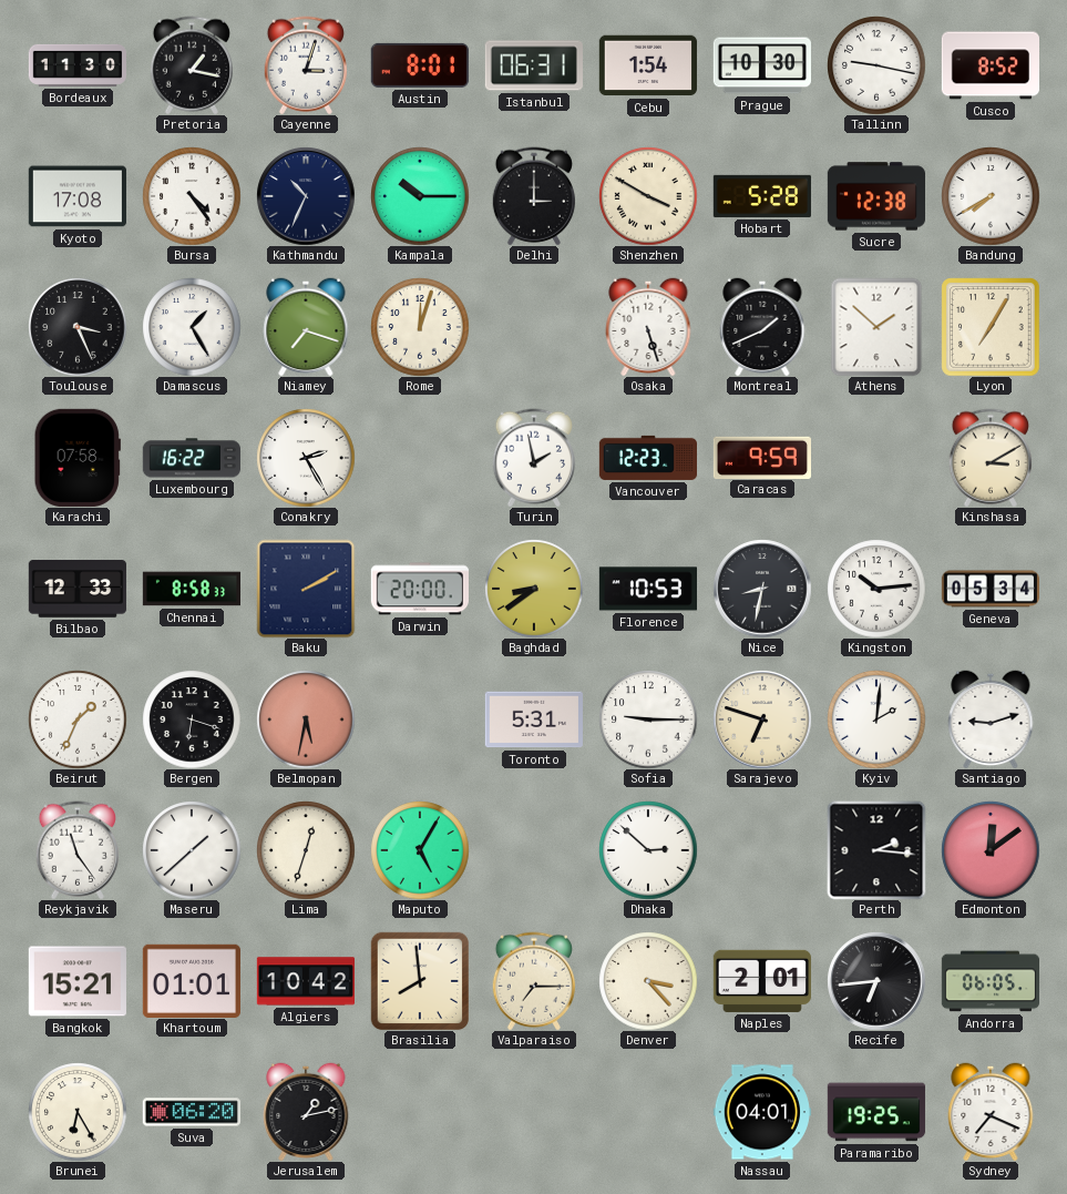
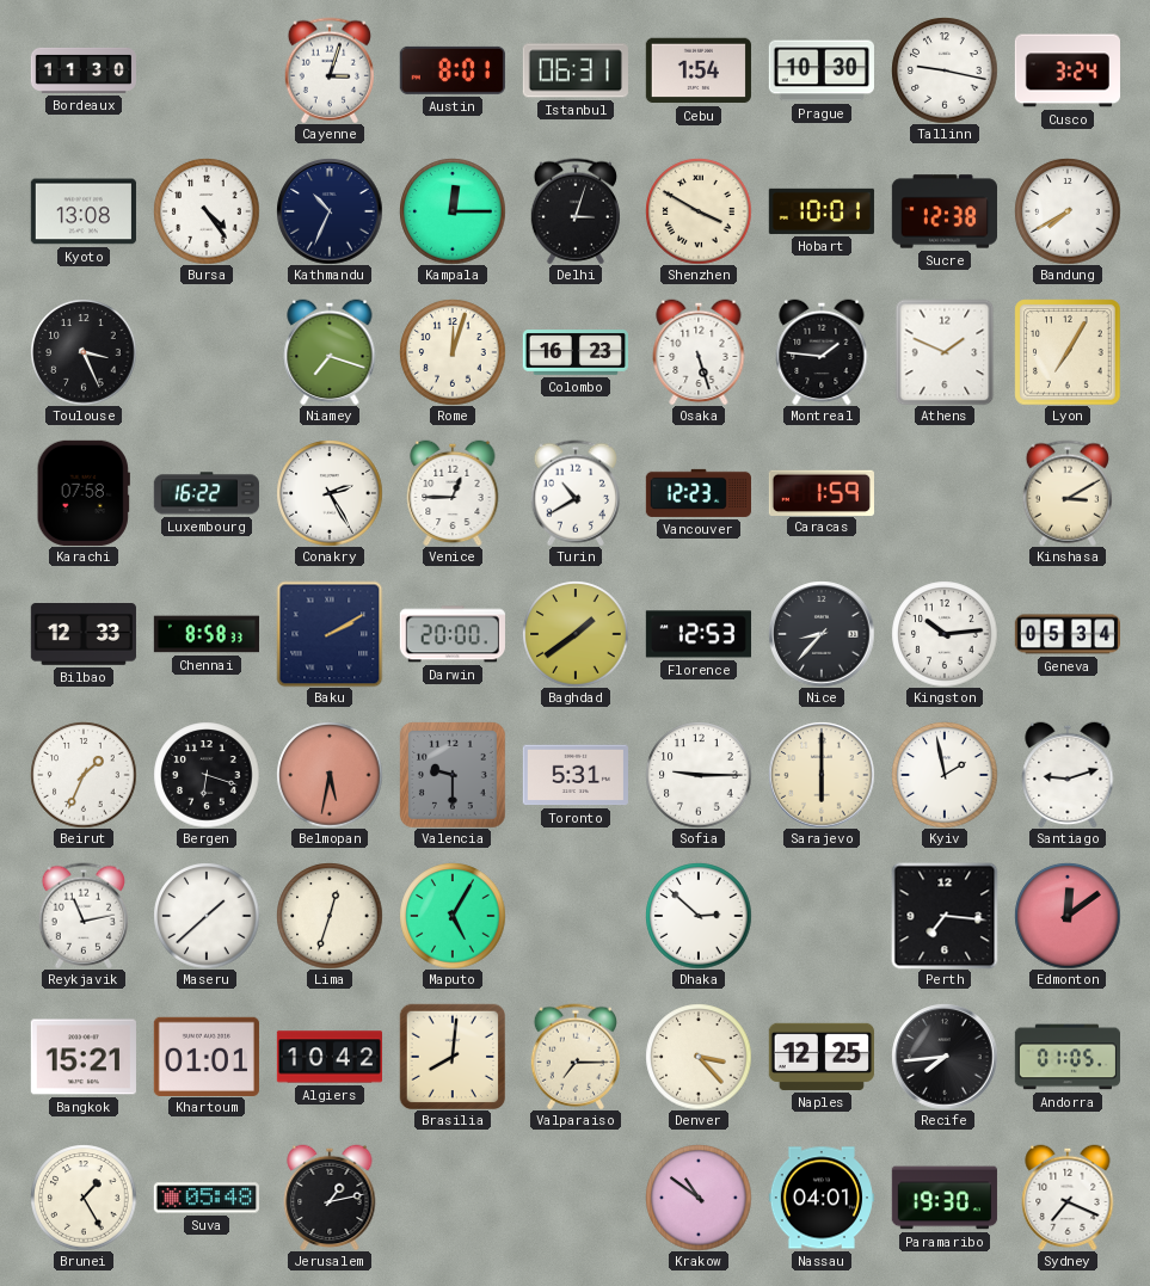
Pretoria: 1:17 -> none (192, 65)
Cusco: 8:52 -> 3:24 (1066, 70)
Kyoto: 17:08 -> 13:08 (84, 211)
Kampala: 10:15 -> 12:15 (453, 211)
Delhi: 3:00 -> 3:03 (576, 211)
Hobart: 5:28 -> 10:01 (820, 211)
Damascus: 1:25 -> none (192, 327)
Colombo: none -> 16:23 (574, 352)
Montreal: 1:41 -> 1:46 (822, 352)
Athens: 1:52 -> 1:49 (945, 352)
Venice: none -> 12:45 (453, 493)
Turin: 1:58 -> 10:40 (576, 493)
Caracas: 9:59 -> 1:59 (822, 492)
Baghdad: 8:39 -> 1:39 (576, 634)
Florence: 10:53 -> 12:53 (697, 634)
Nice: 8:32 -> 8:37 (822, 634)
Valencia: none -> 9:30 (453, 775)
Sarajevo: 6:48 -> 6:00 (822, 775)
Kyiv: 2:01 -> 1:58 (945, 775)
Reykjavik: 11:24 -> 11:13 (84, 916)
Perth: 2:16 -> 7:16 (945, 916)
Brasilia: 7:59 -> 8:01 (451, 1056)
Naples: 2:01 -> 12:25 (822, 1057)
Recife: 6:44 -> 7:44 (945, 1057)
Andorra: 06:05 -> 01:05 (1066, 1057)
Brunei: 6:25 -> 1:25 (84, 1198)
Suva: 06:20 -> 05:48 (207, 1198)
Krakow: none -> 10:51 (699, 1198)
Paramaribo: 19:25 -> 19:30 (943, 1198)
